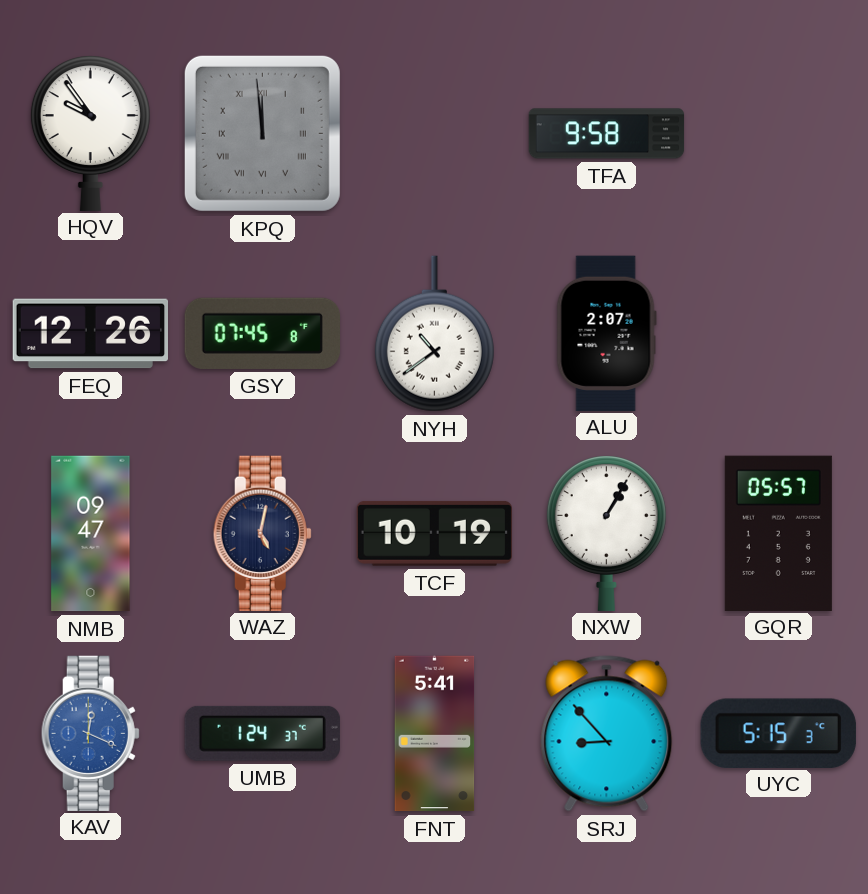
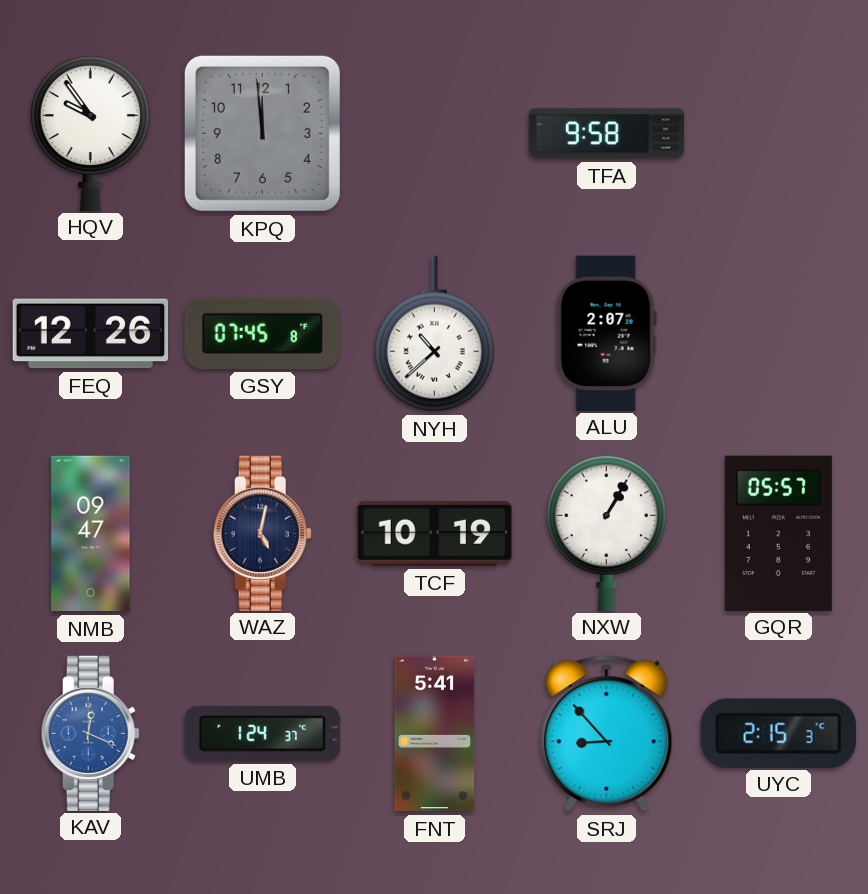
KPQ numerals: Roman -> Arabic (262, 133)
NYH: 10:39 -> 10:38 (434, 334)
UYC: 5:15 -> 2:15 (778, 733)
